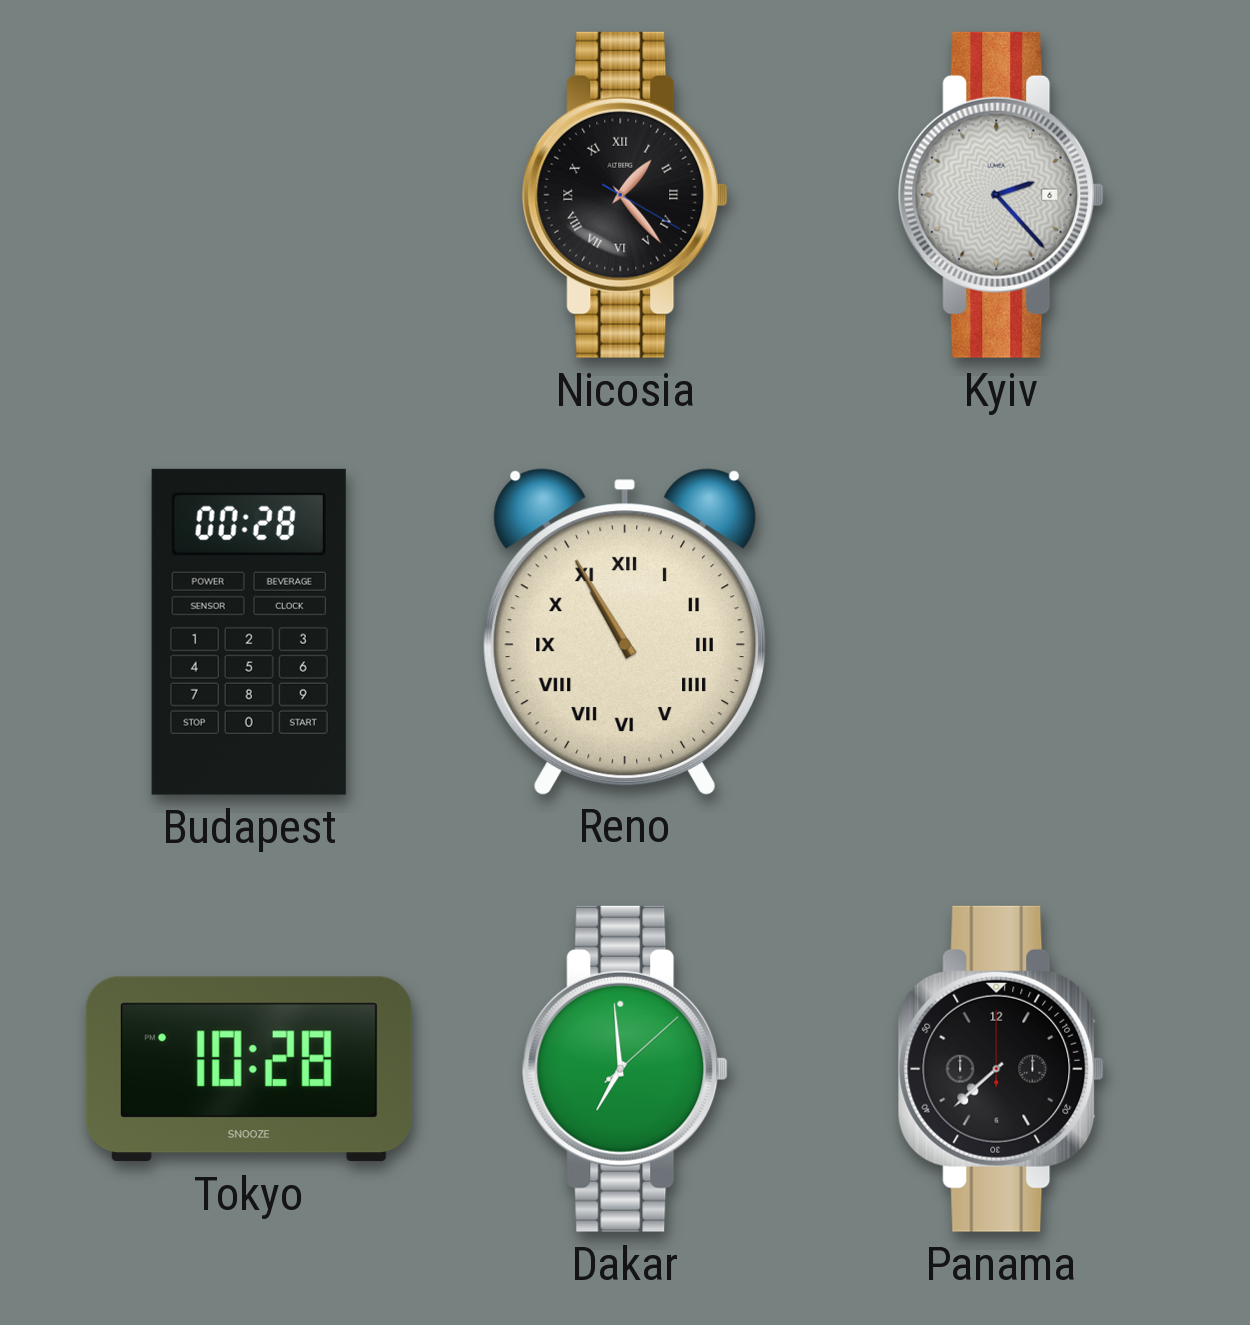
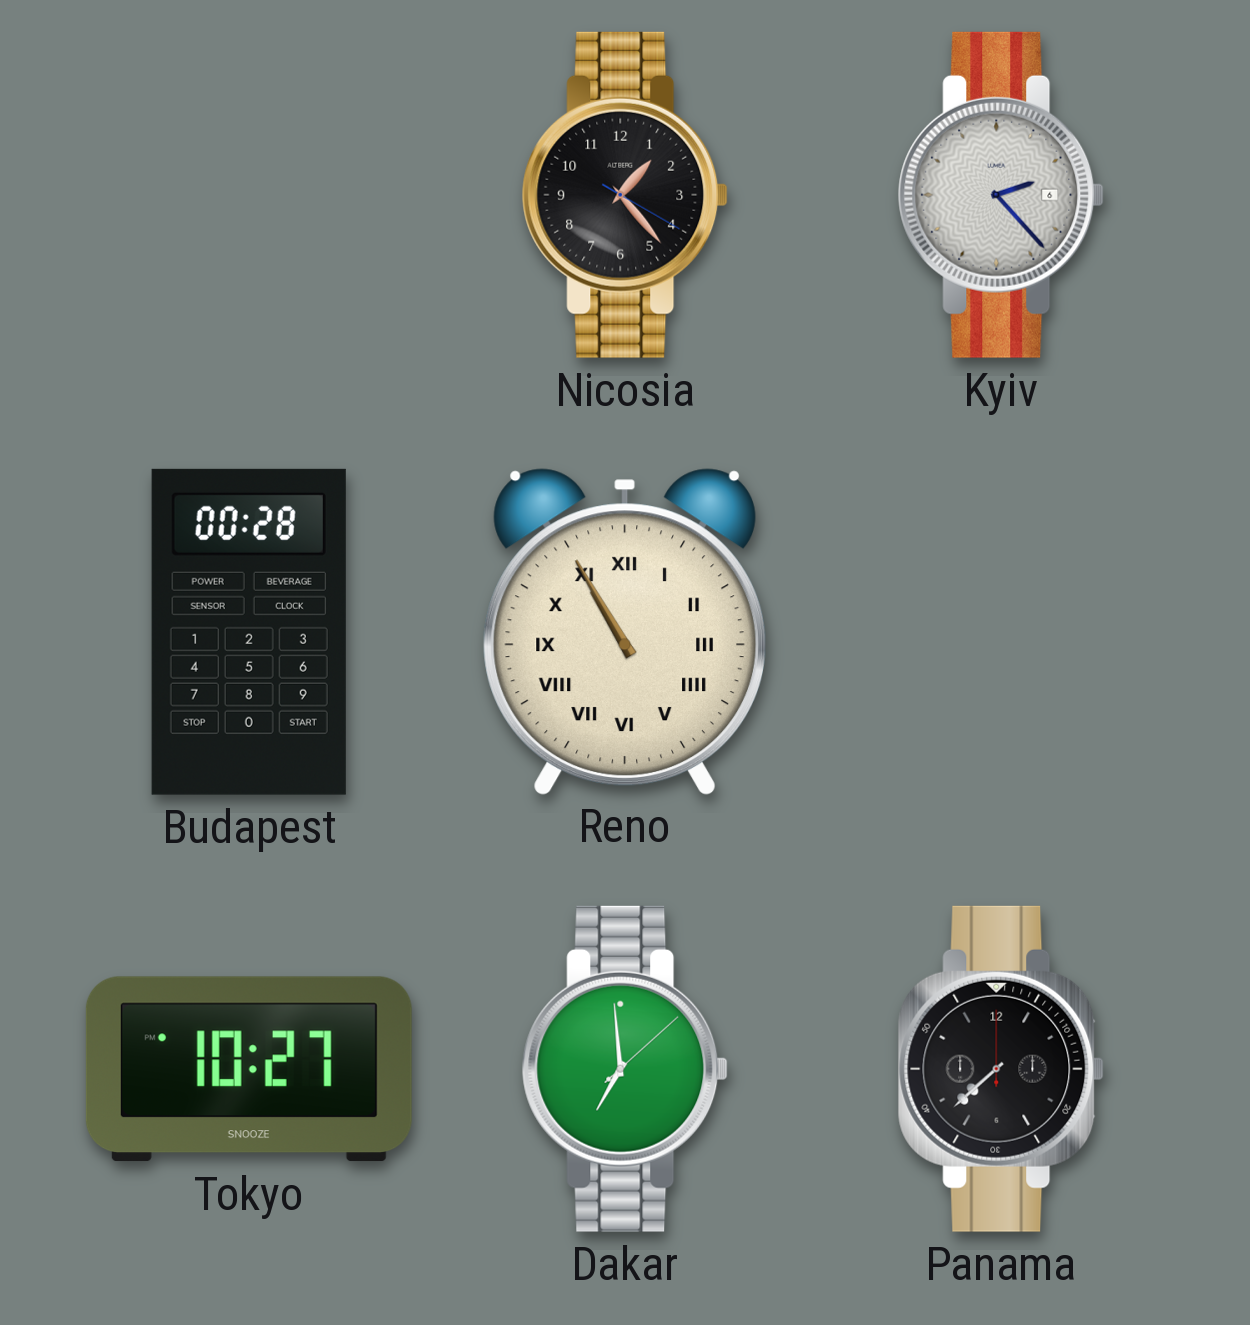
Nicosia numerals: Roman -> Arabic (625, 195)
Tokyo: 10:28 -> 10:27 (249, 1069)
